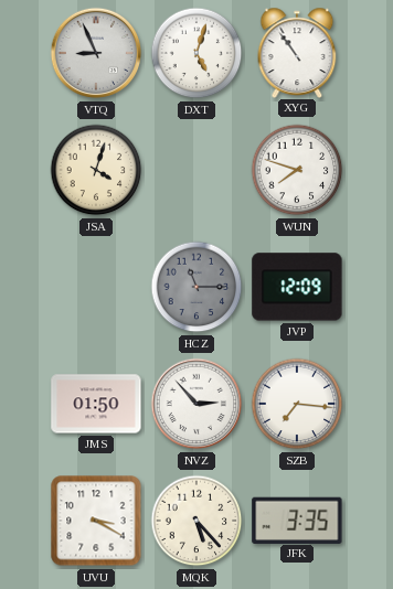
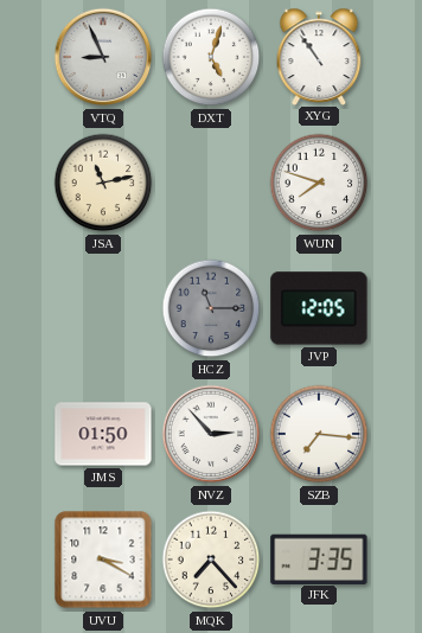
JSA: 4:03 -> 11:13 (103, 183)
JVP: 12:09 -> 12:05 (319, 308)
MQK: 5:23 -> 7:23 (211, 560)
